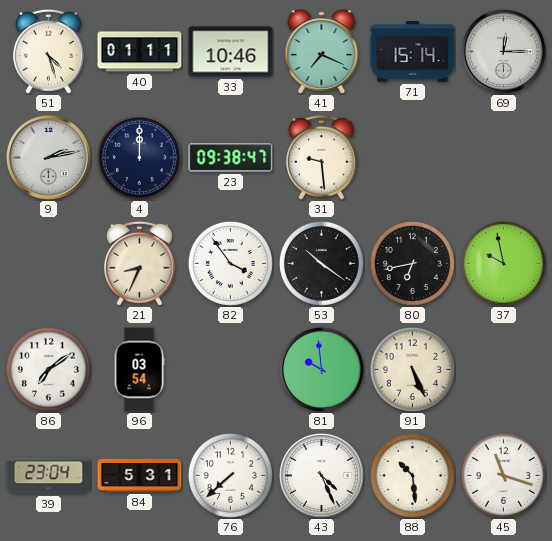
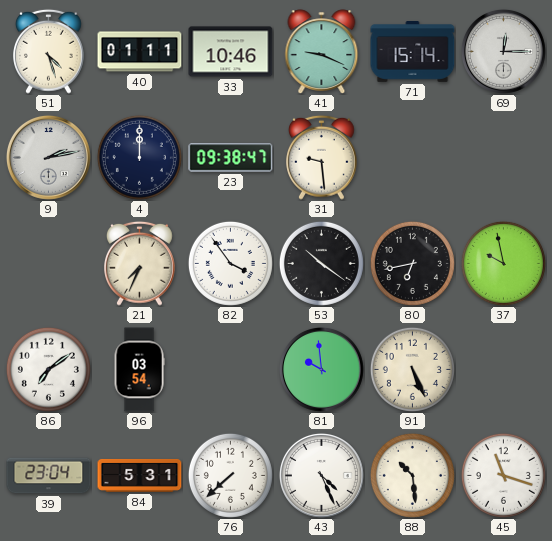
41: 7:19 -> 9:19 (322, 52)
21: 8:34 -> 7:34 (140, 263)
